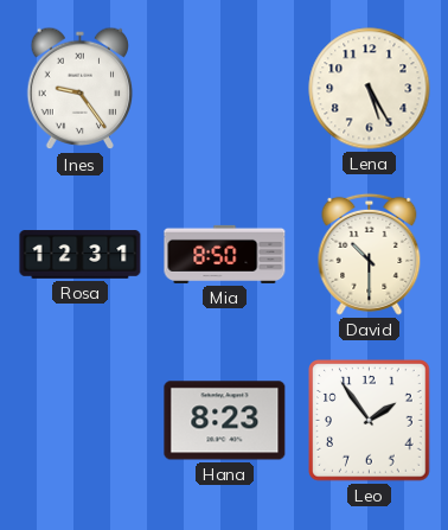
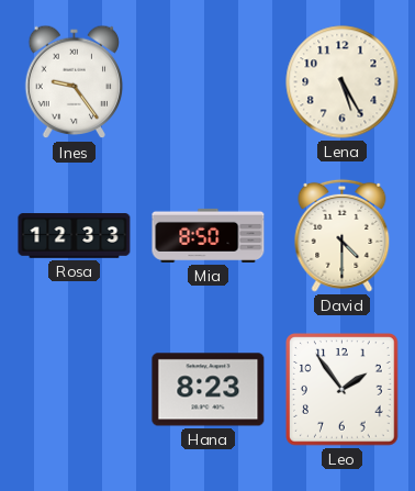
Rosa: 12:31 -> 12:33 (75, 236)
David: 10:30 -> 4:30 (343, 235)
